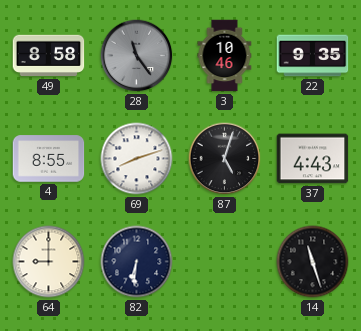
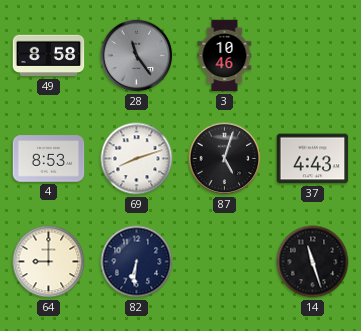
22: 9:35 -> none (313, 56)
4: 8:55 -> 8:53 (49, 159)
